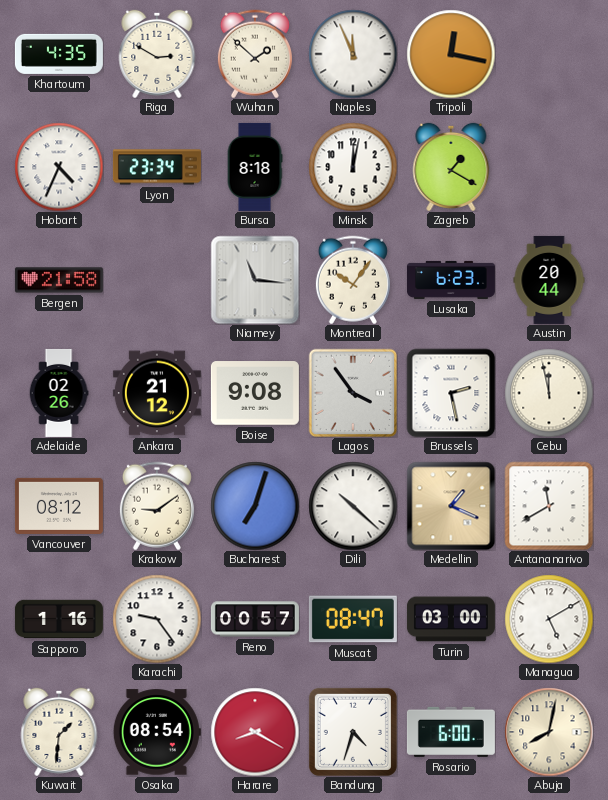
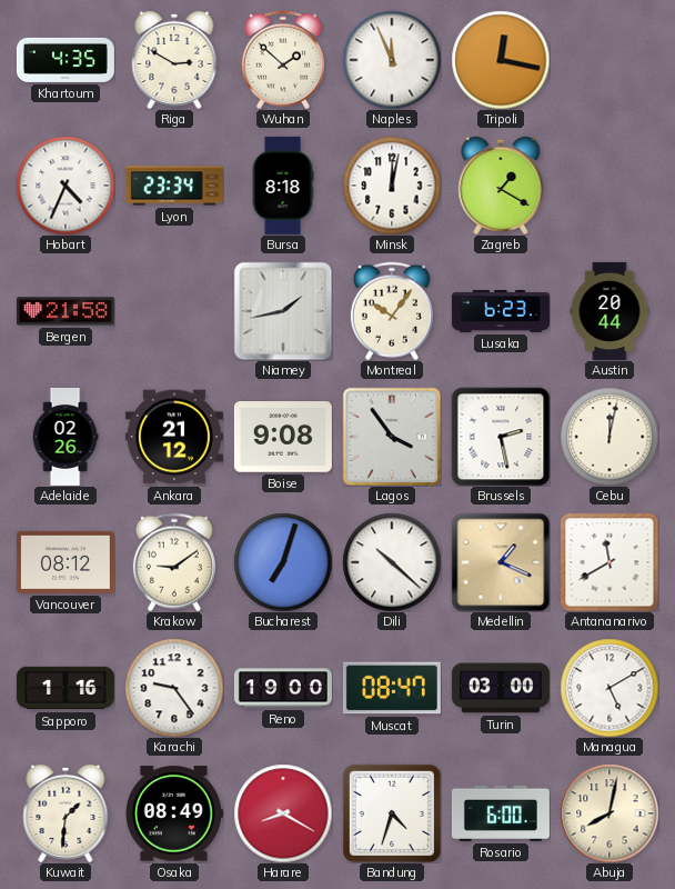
Niamey: 11:16 -> 1:43 (283, 311)
Cebu: 11:58 -> 12:02 (609, 437)
Reno: 00:57 -> 19:00 (283, 688)
Osaka: 08:54 -> 08:49 (174, 813)
